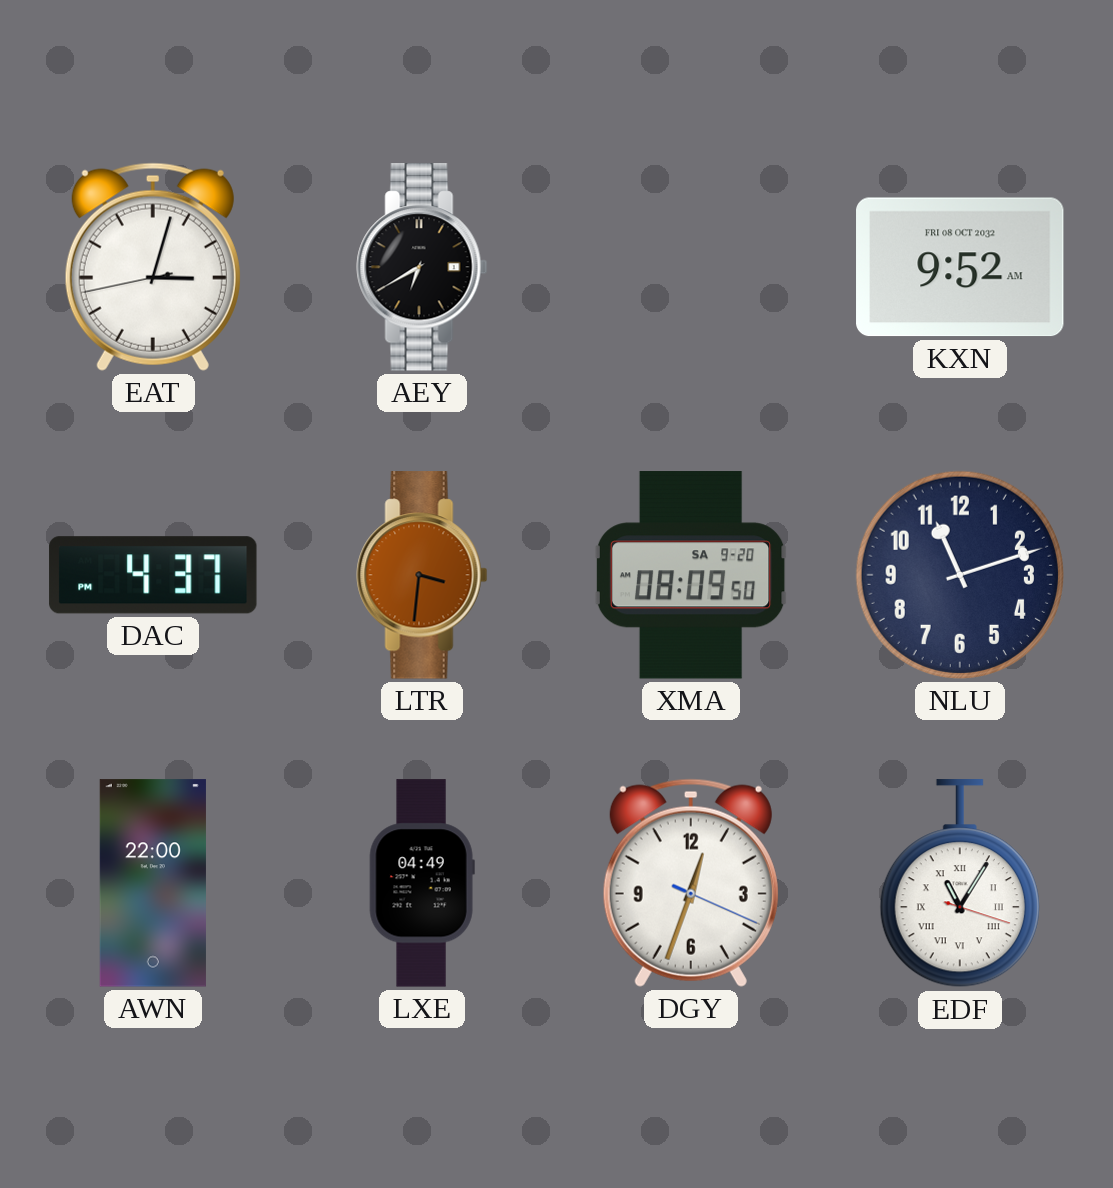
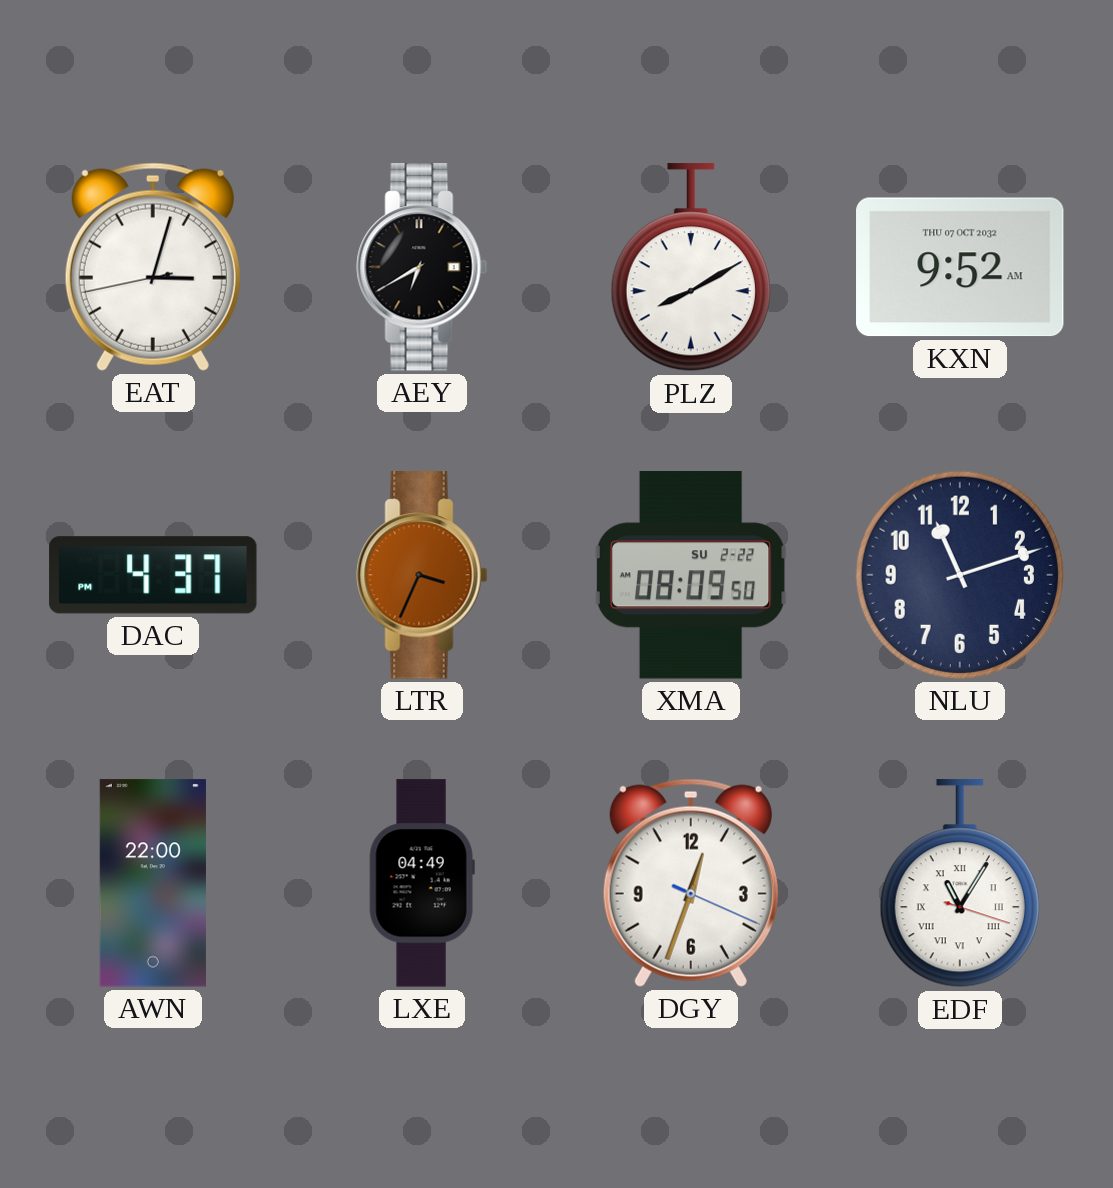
PLZ: none -> 8:10 (691, 268)
KXN date: FRI 08 OCT 2032 -> THU 07 OCT 2032 (960, 267)
LTR: 3:31 -> 3:34 (422, 575)
XMA date: SA 9-20 -> SU 2-22 (691, 575)
